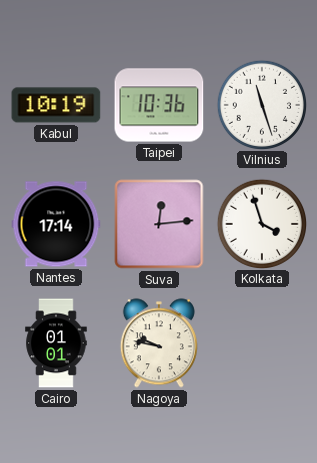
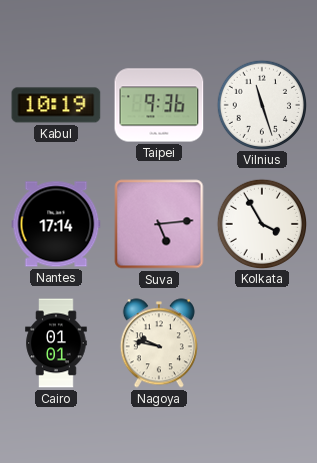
Taipei: 10:36 -> 9:36 (159, 105)
Suva: 12:14 -> 5:14 (159, 224)
Kolkata: 3:57 -> 3:55 (261, 223)
